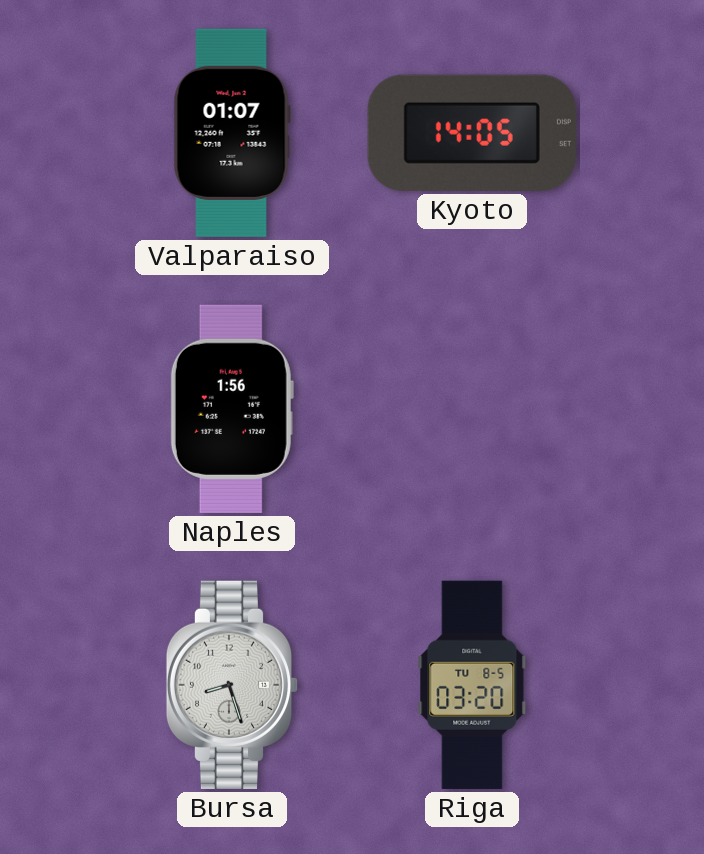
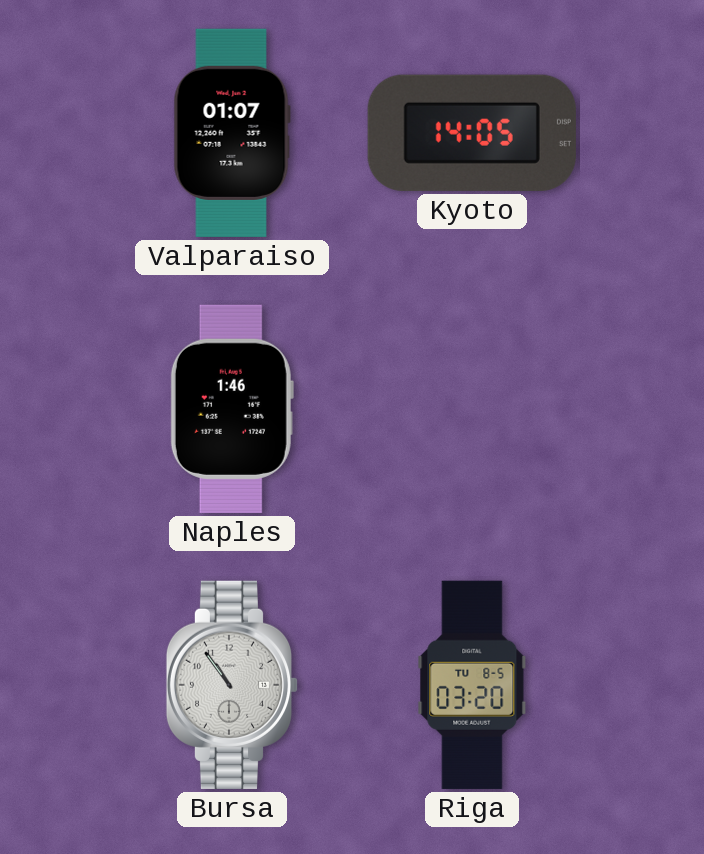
Naples: 1:56 -> 1:46 (232, 409)
Bursa: 8:27 -> 10:54 (232, 685)
